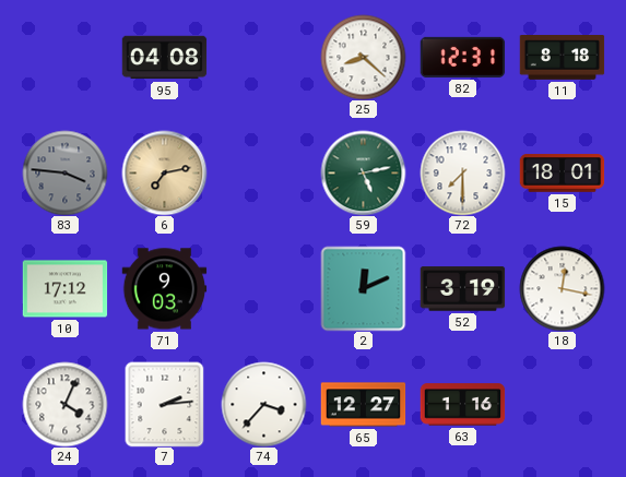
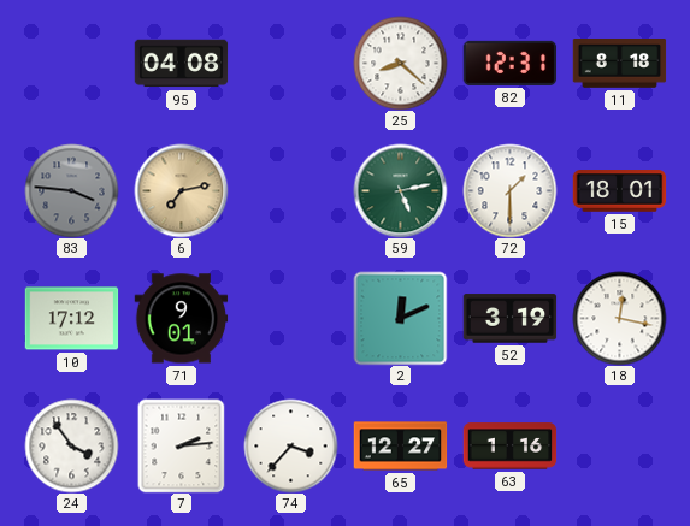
72: 7:30 -> 1:30 (509, 190)
71: 9:03 -> 9:01 (181, 319)
24: 4:04 -> 3:54 (71, 445)
